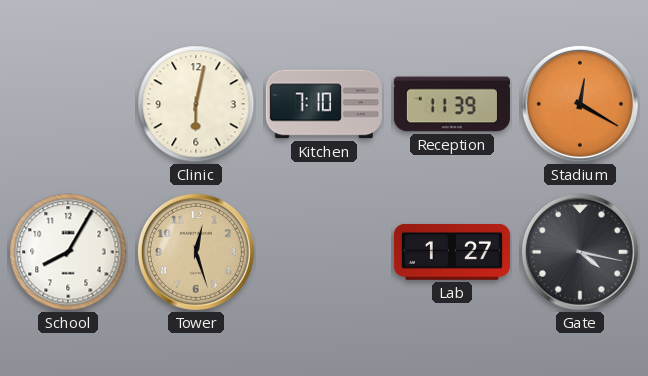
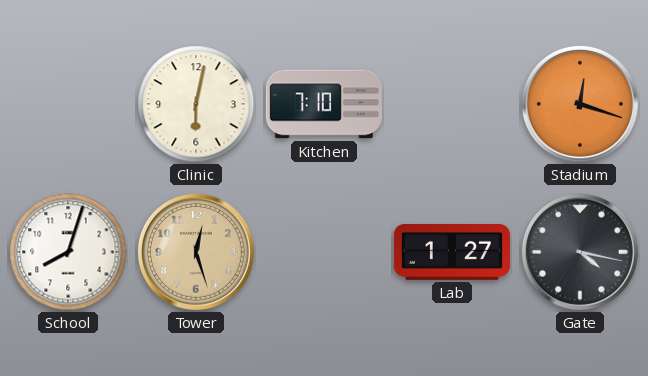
Reception: 11:39 -> none (452, 104)
Stadium: 12:20 -> 12:18 (580, 104)
School: 8:05 -> 8:03 (68, 252)
